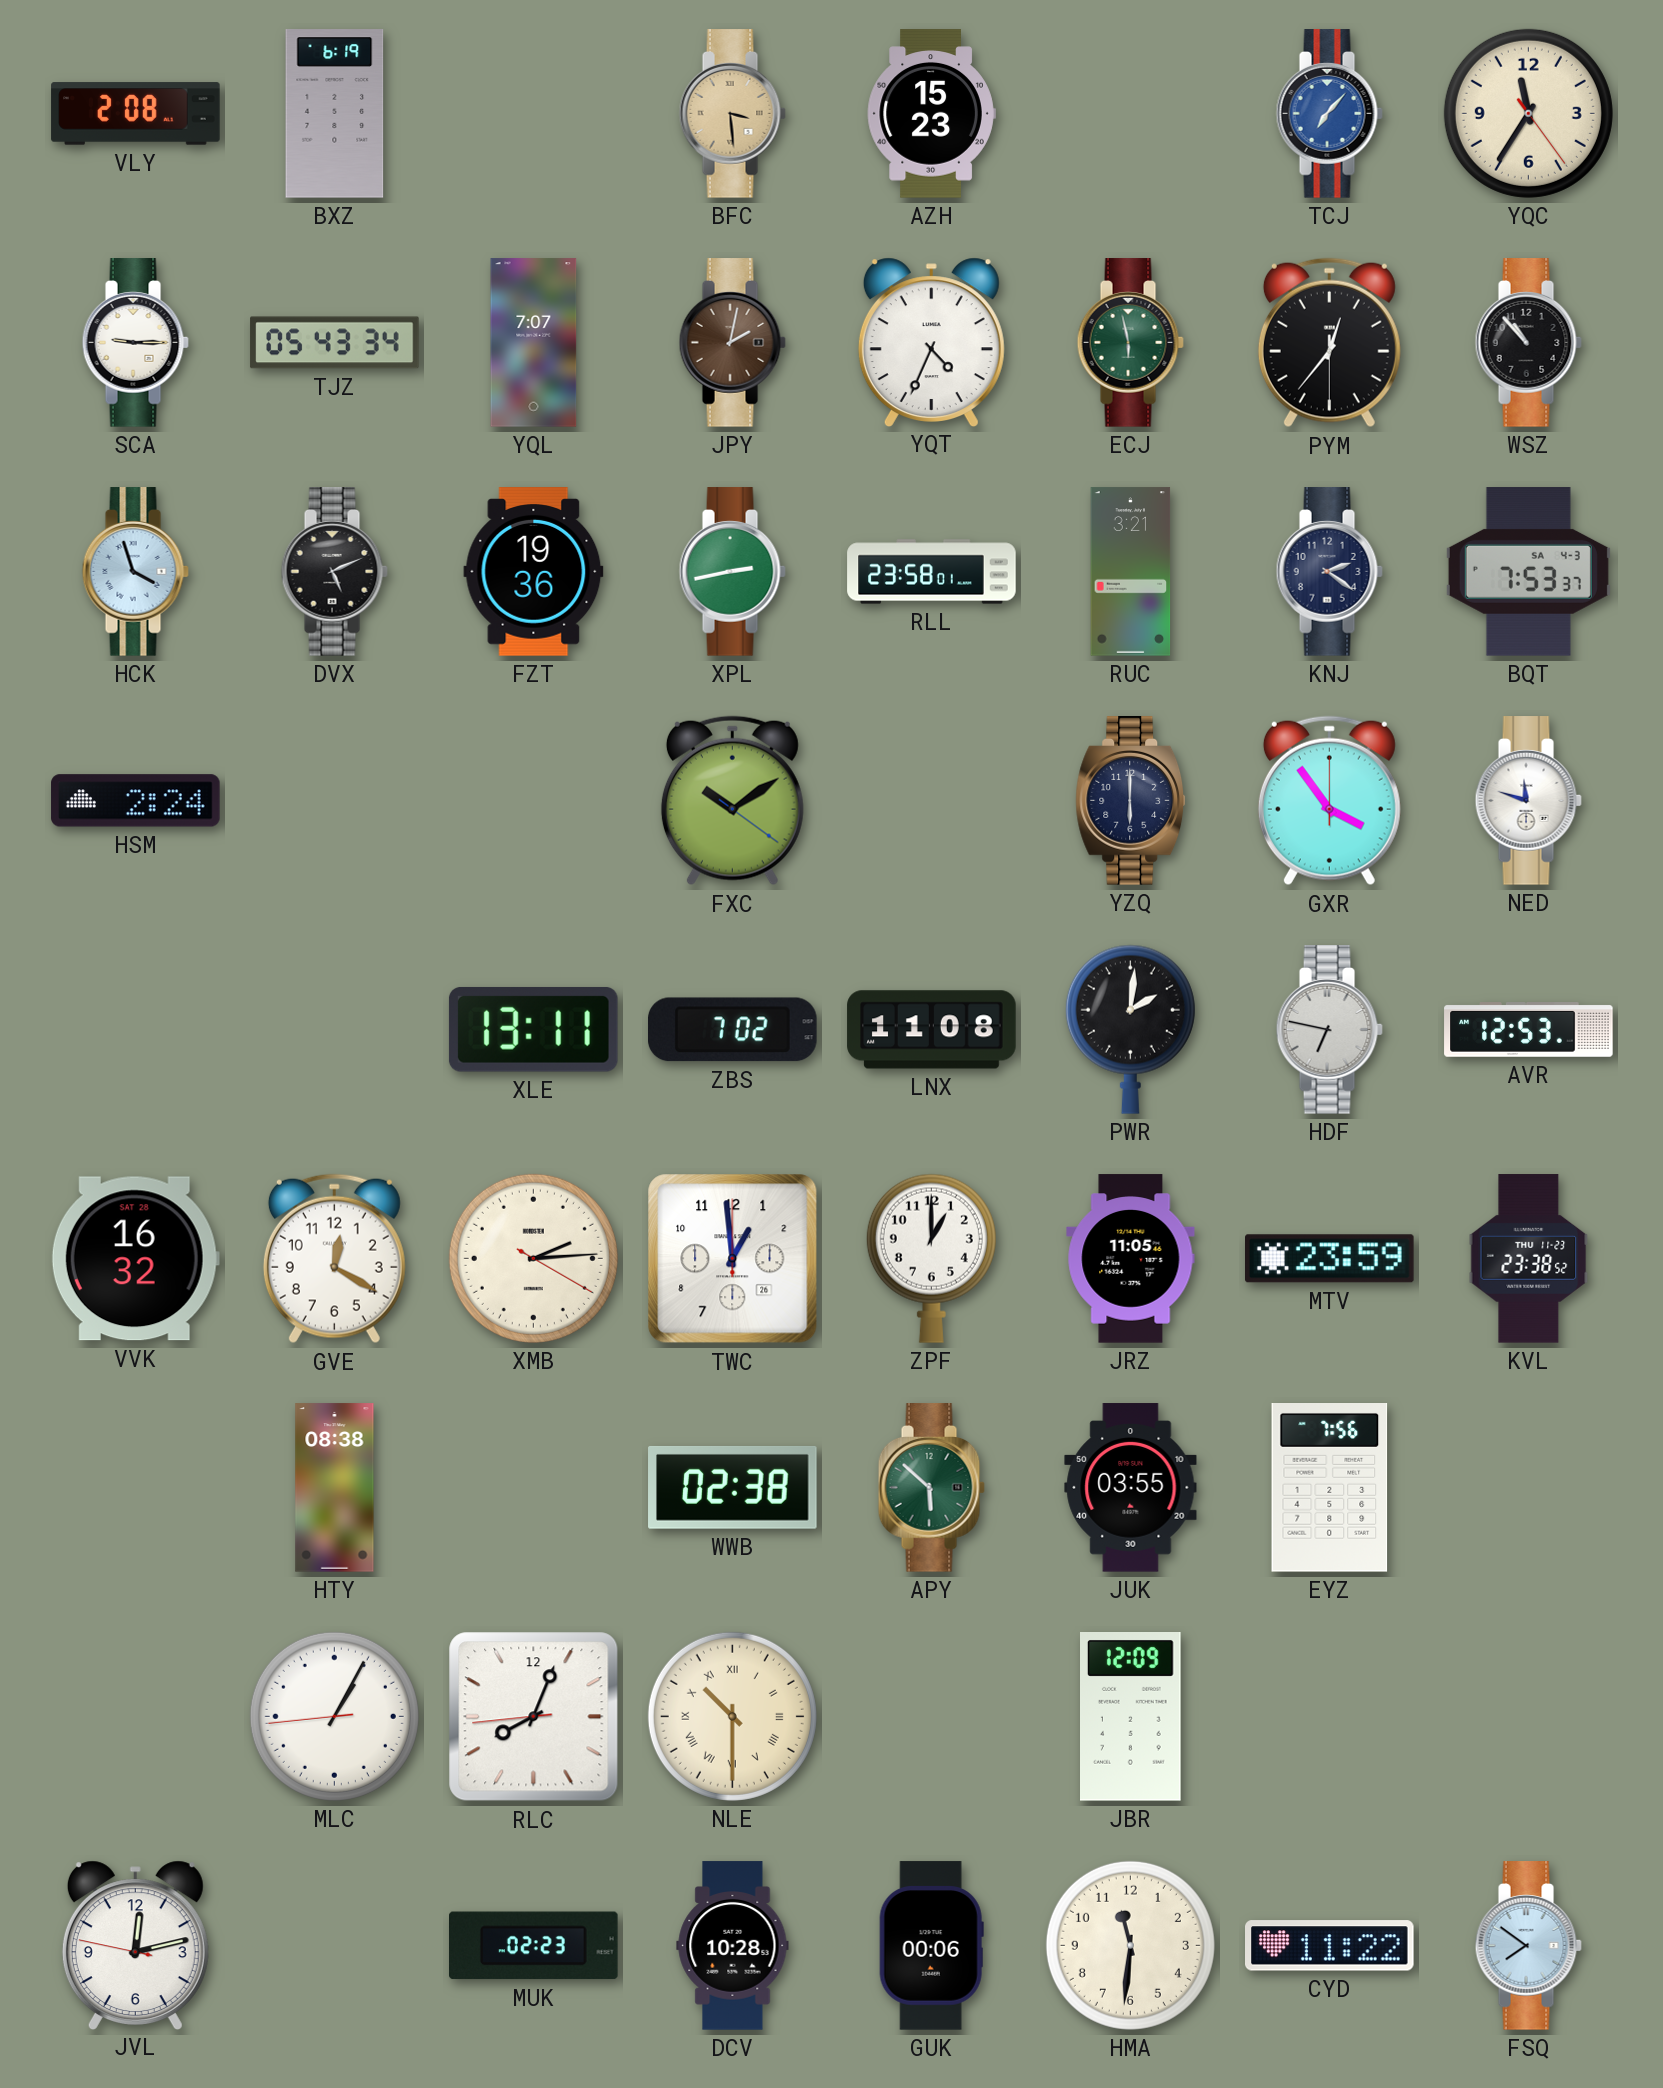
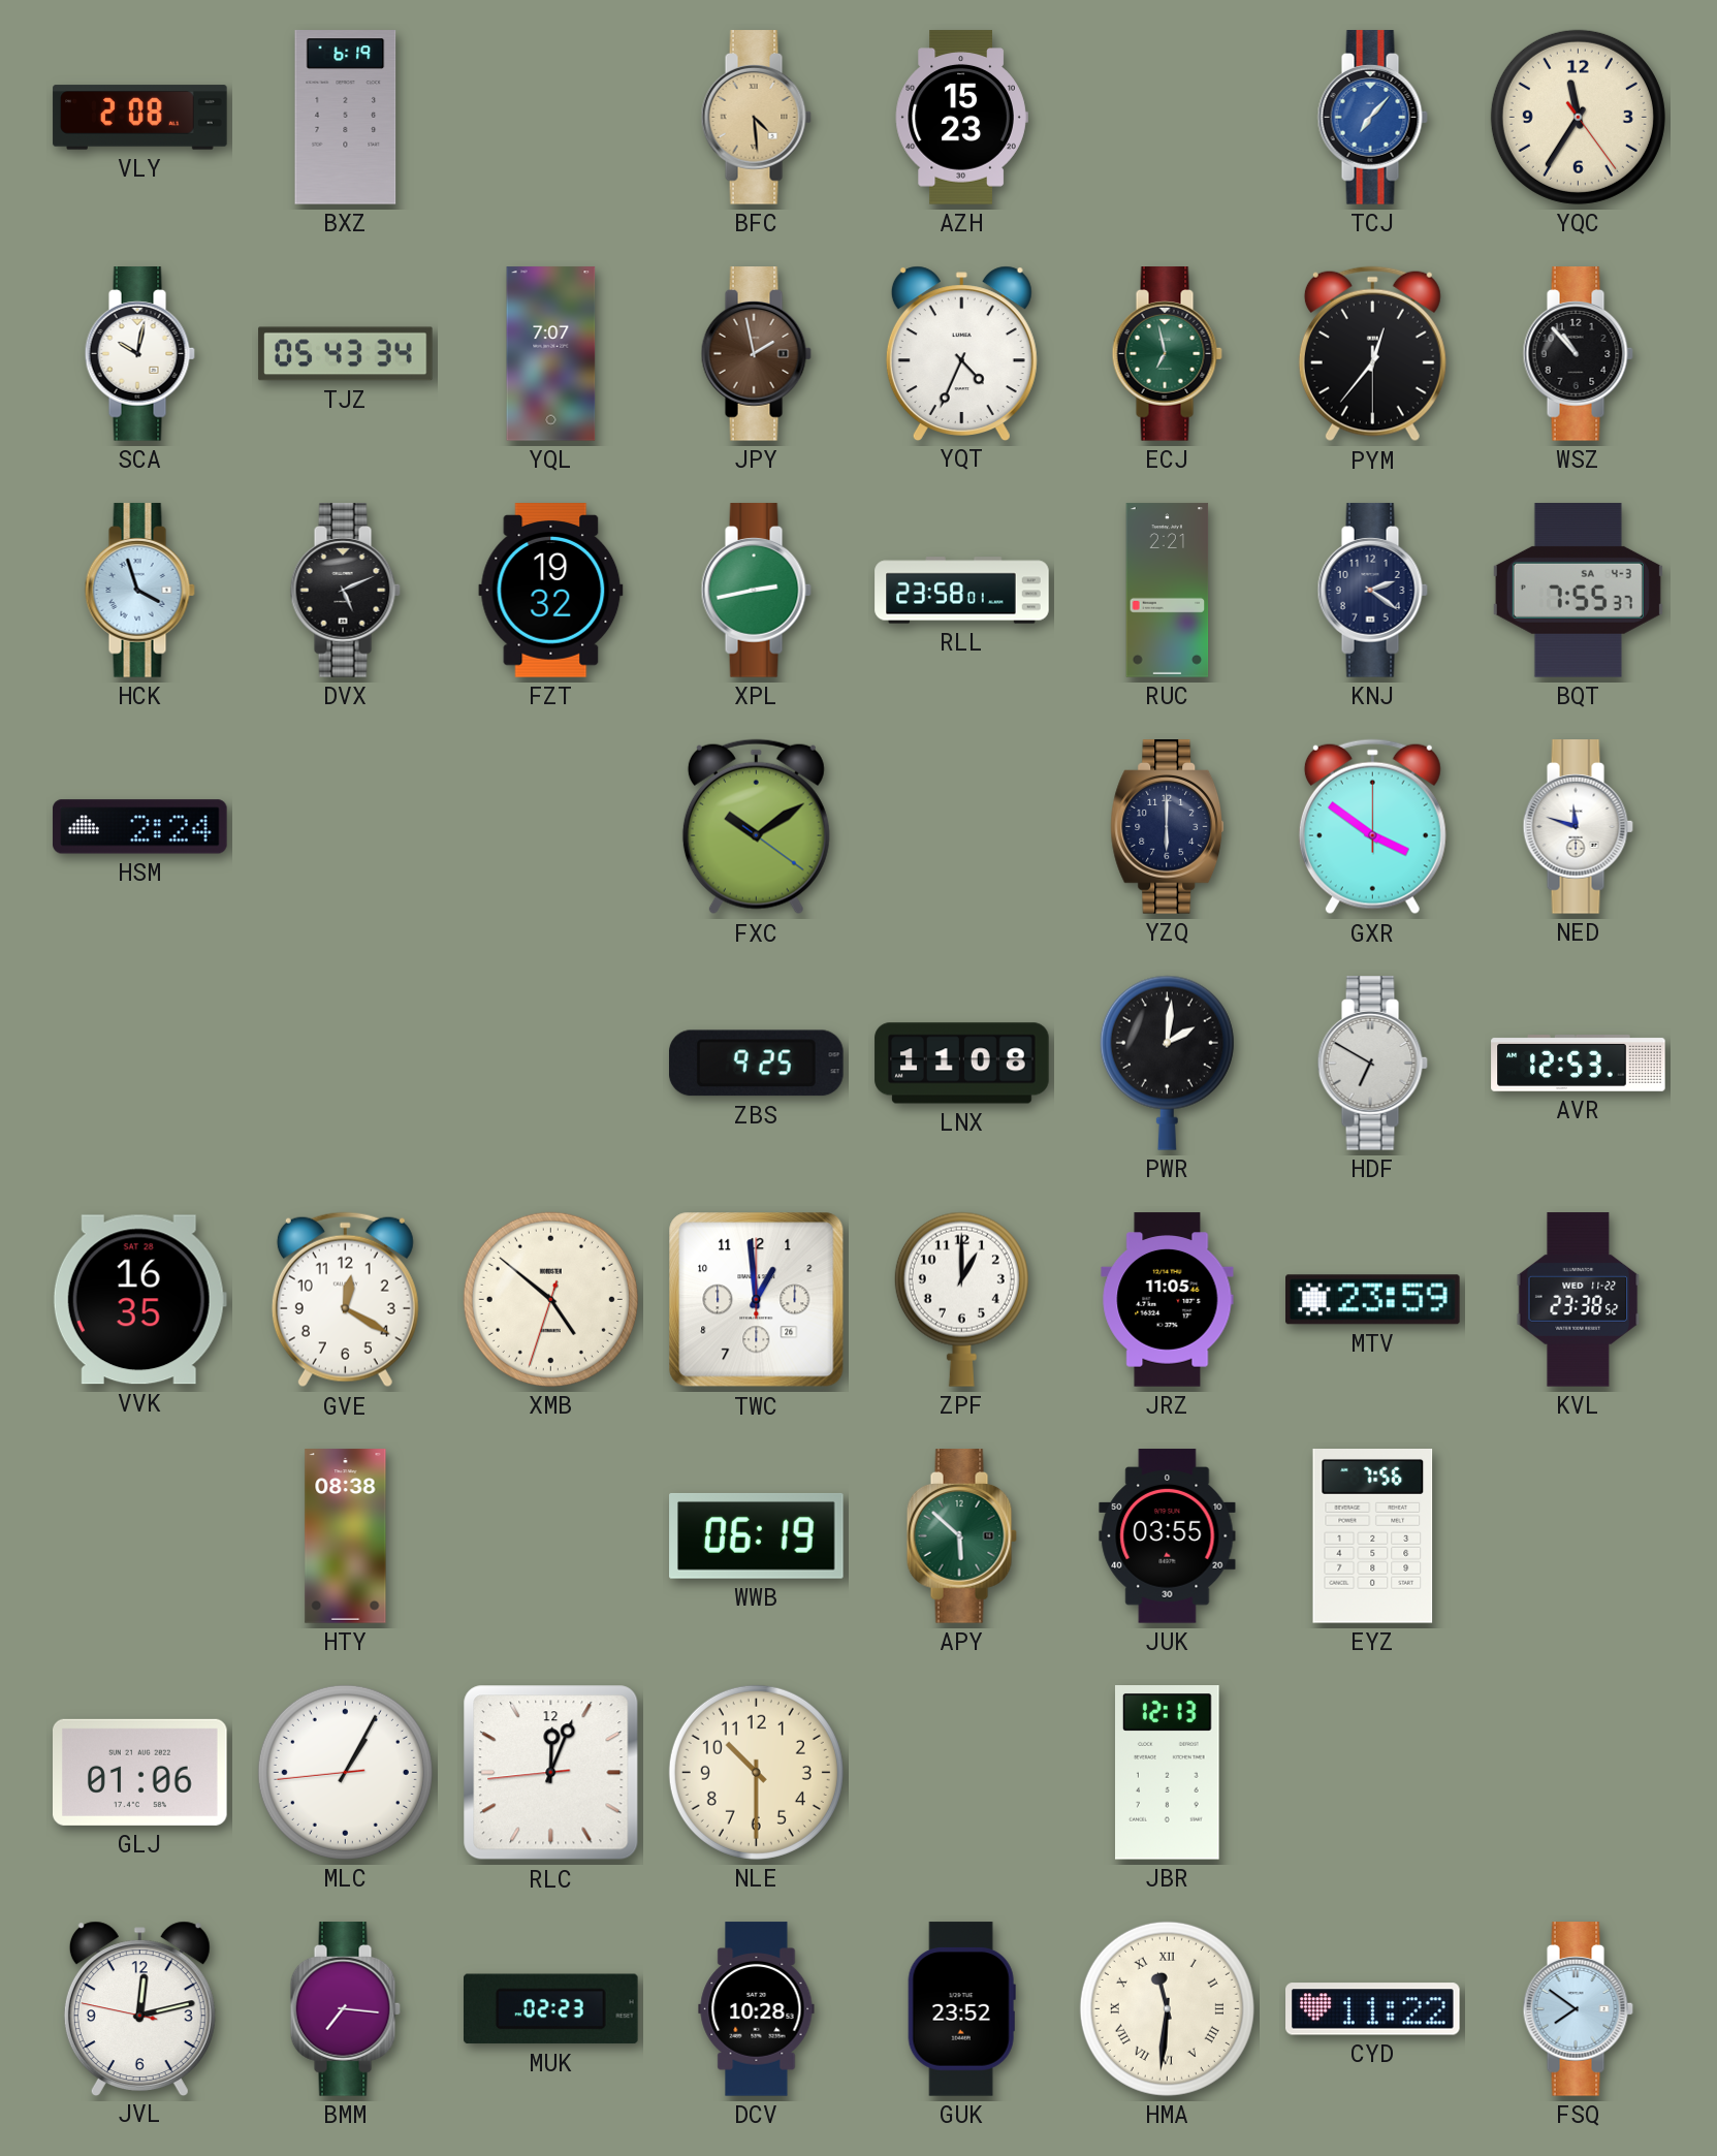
BFC: 3:29 -> 4:29 (756, 118)
SCA: 9:15 -> 10:02 (139, 354)
JPY: 2:02 -> 1:58 (756, 354)
ECJ: 5:58 -> 6:58 (1167, 354)
FZT: 19:36 -> 19:32 (551, 591)
RUC: 3:21 -> 2:21 (1168, 591)
BQT: 7:53 -> 7:55 (1578, 591)
GXR: 3:54 -> 3:51 (1372, 827)
XLE: 13:11 -> none (533, 1029)
ZBS: 7:02 -> 9:25 (757, 1064)
HDF: 6:47 -> 6:50 (1372, 1064)
VVK: 16:32 -> 16:35 (139, 1300)
XMB: 2:14 -> 4:51 (550, 1299)
KVL date: THU 11-23 -> WED 11-22 (1579, 1300)
WWB: 02:38 -> 06:19 (757, 1536)
GLJ: none -> 01:06 (140, 1772)
RLC: 8:03 -> 12:03 (551, 1773)
NLE numerals: Roman -> Arabic (756, 1772)
JBR: 12:09 -> 12:13 (1168, 1773)
BMM: none -> 7:16 (345, 2009)
GUK: 00:06 -> 23:52 (961, 2009)
HMA numerals: Arabic -> Roman (1167, 2008)
